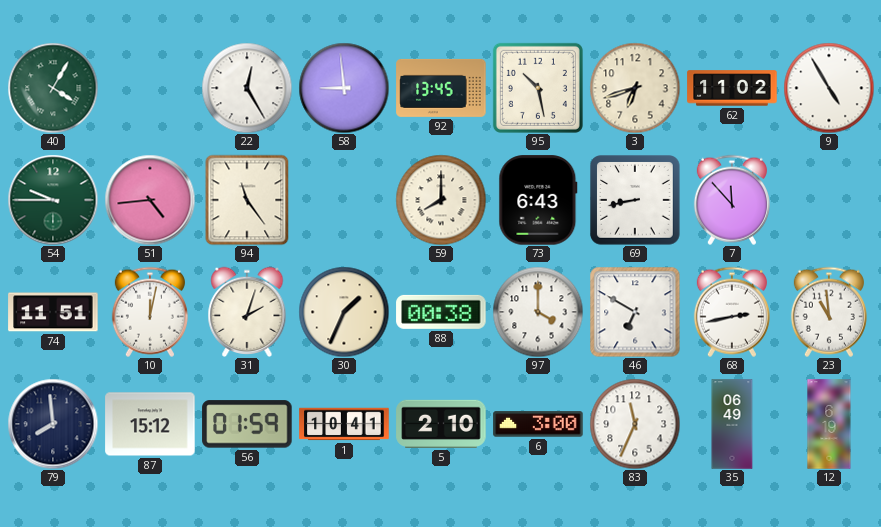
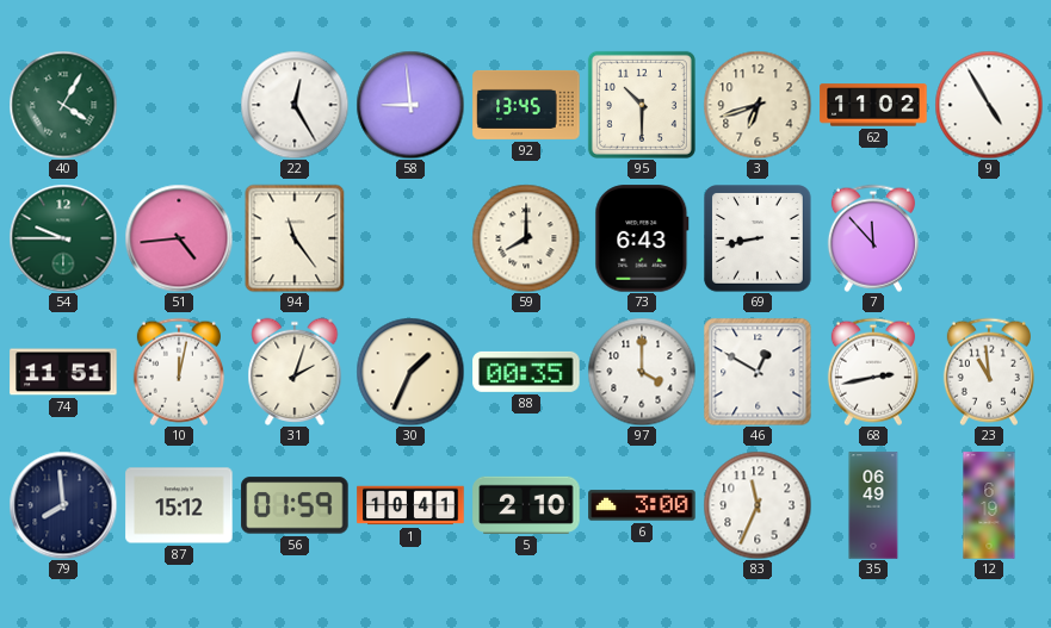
95: 10:28 -> 10:30 (642, 105)
88: 00:38 -> 00:35 (526, 372)
46: 6:50 -> 12:50 (758, 372)
